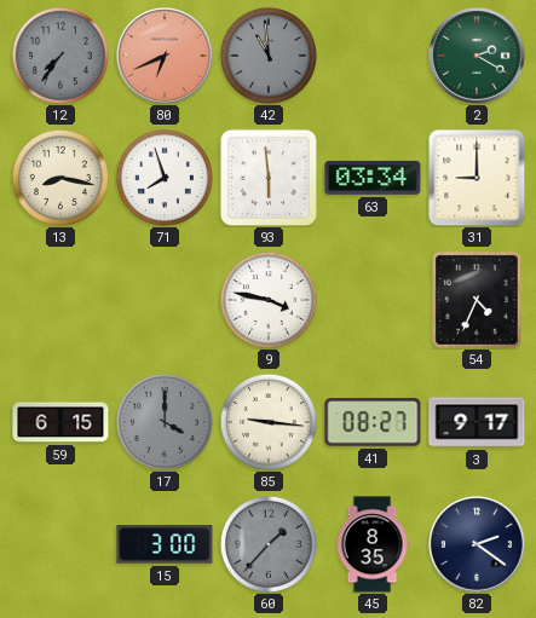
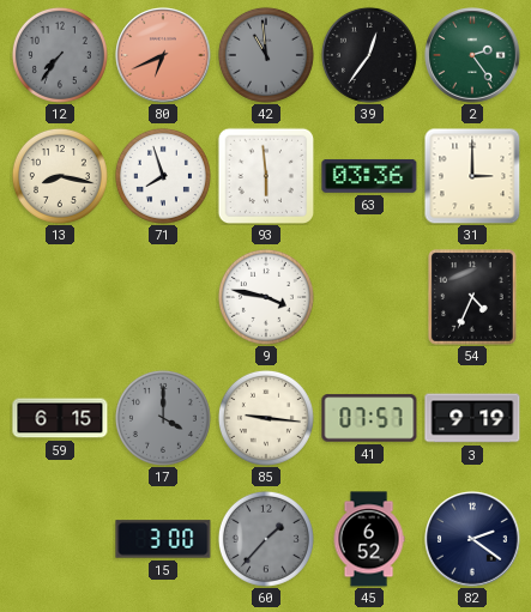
39: none -> 12:36 (369, 55)
2: 2:20 -> 2:24 (472, 55)
63: 03:34 -> 03:36 (369, 176)
31: 9:00 -> 3:00 (472, 176)
41: 08:27 -> 07:57 (369, 418)
3: 9:17 -> 9:19 (472, 418)
45: 8:35 -> 6:52 (369, 539)
